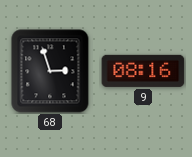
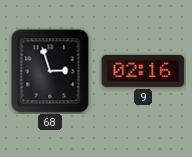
9: 08:16 -> 02:16 (143, 71)
